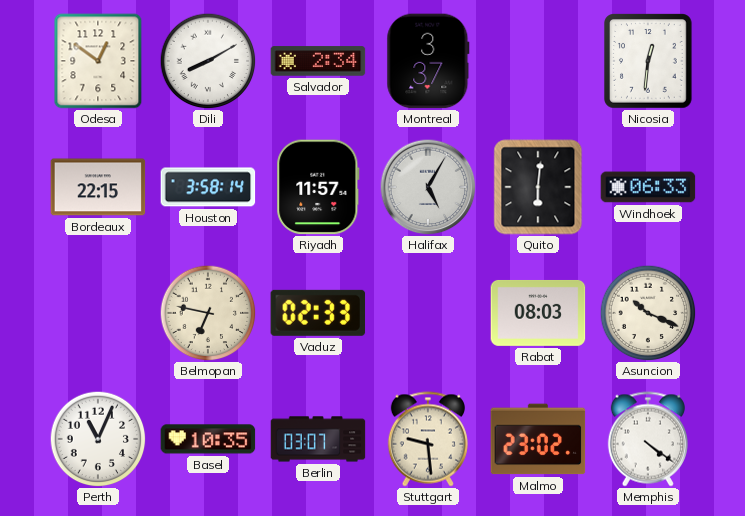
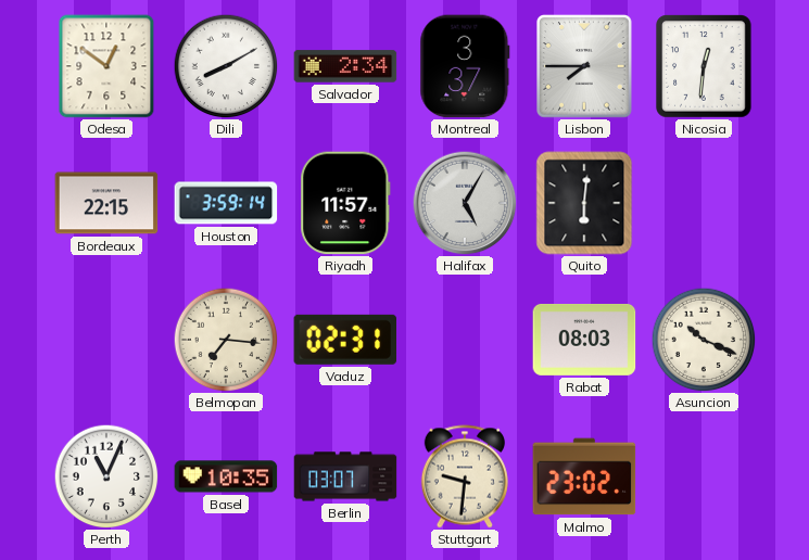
Lisbon: none -> 7:45 (585, 67)
Houston: 3:58 -> 3:59 (226, 203)
Windhoek: 06:33 -> none (648, 187)
Belmopan: 6:47 -> 7:16 (226, 340)
Vaduz: 02:33 -> 02:31 (345, 340)
Stuttgart: 9:29 -> 9:31 (465, 476)
Memphis: 4:21 -> none (648, 439)
